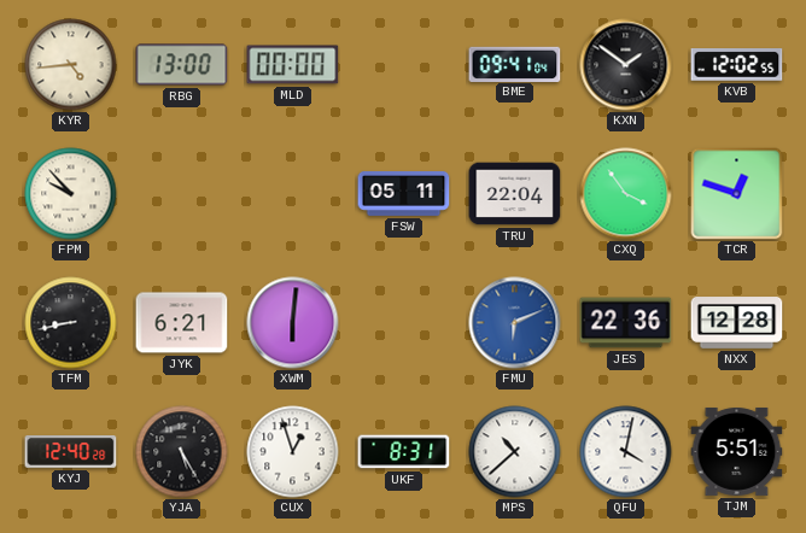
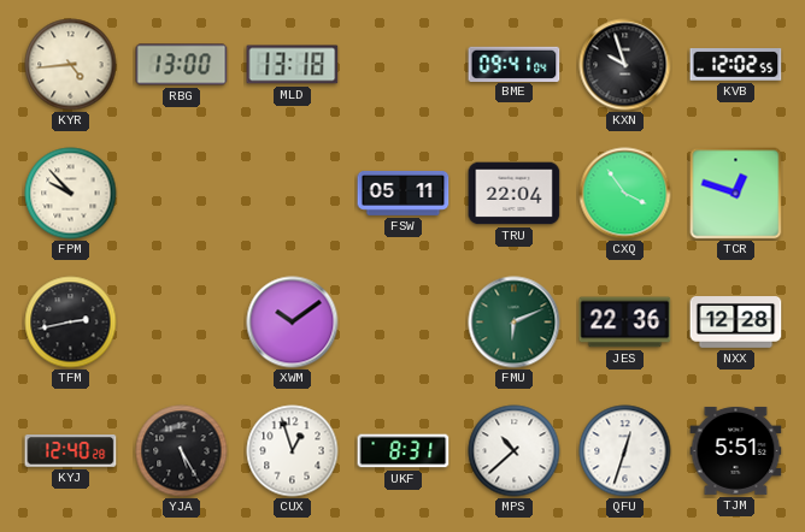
MLD: 00:00 -> 13:18 (293, 65)
KXN: 1:51 -> 9:57 (625, 65)
TFM: 8:43 -> 2:43 (71, 323)
JYK: 6:21 -> none (182, 323)
XWM: 6:01 -> 10:09 (293, 323)
FMU dial: blue -> green (515, 323)
QFU: 4:02 -> 12:33 (625, 451)
